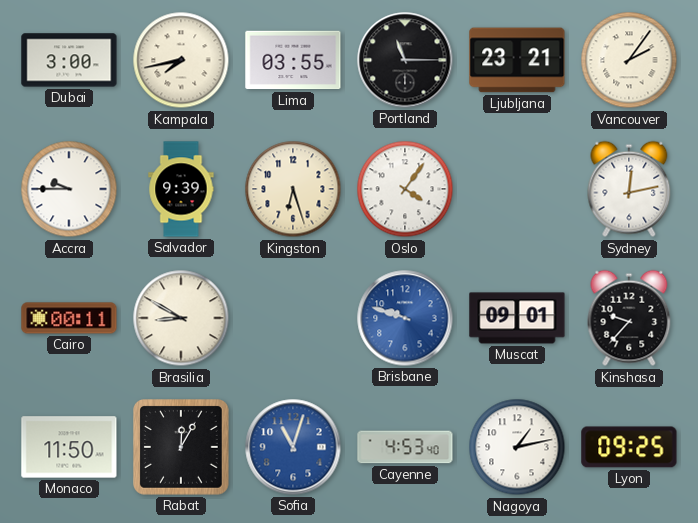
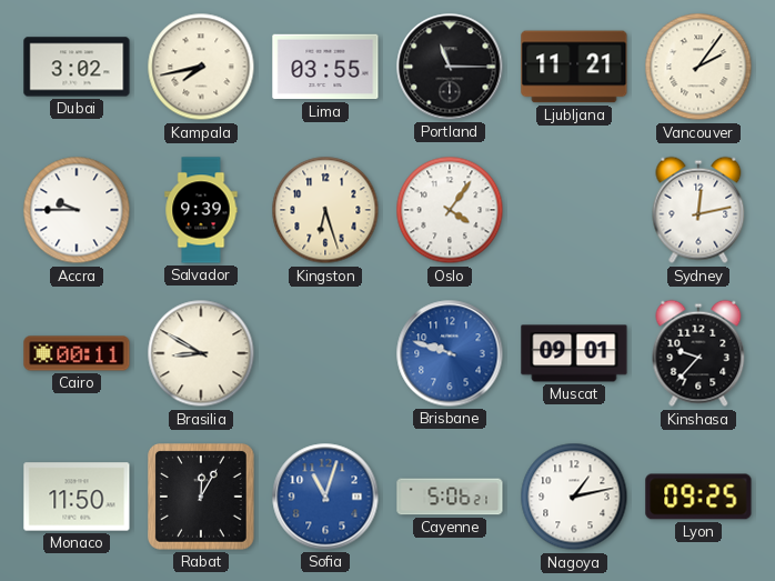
Dubai: 3:00 -> 3:02 (77, 67)
Ljubljana: 23:21 -> 11:21 (574, 67)
Cayenne: 4:53 -> 5:06 (450, 497)
